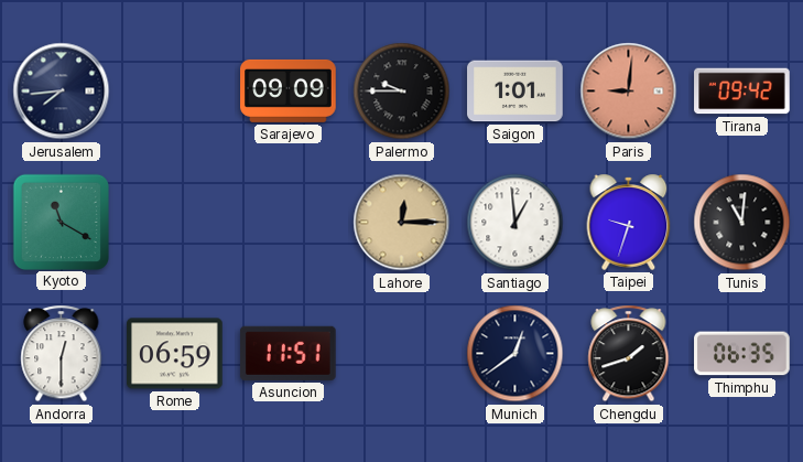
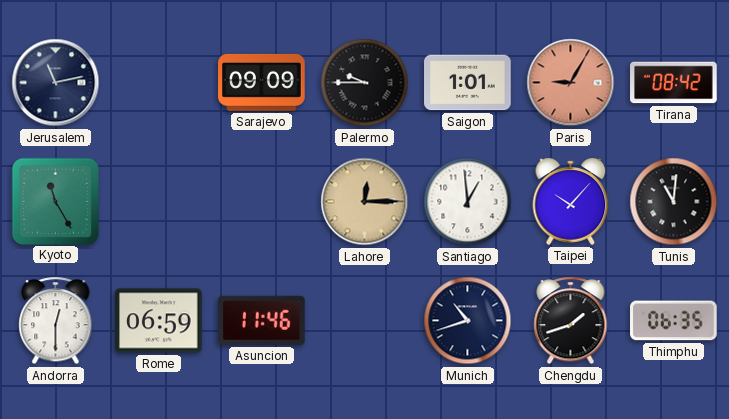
Jerusalem: 7:44 -> 11:13 (56, 83)
Paris: 9:01 -> 9:05 (571, 83)
Tirana: 09:42 -> 08:42 (674, 83)
Kyoto: 11:20 -> 11:25 (55, 201)
Taipei: 9:33 -> 10:07 (571, 201)
Asuncion: 11:51 -> 11:46 (262, 320)
Munich: 12:39 -> 10:42 (468, 321)
